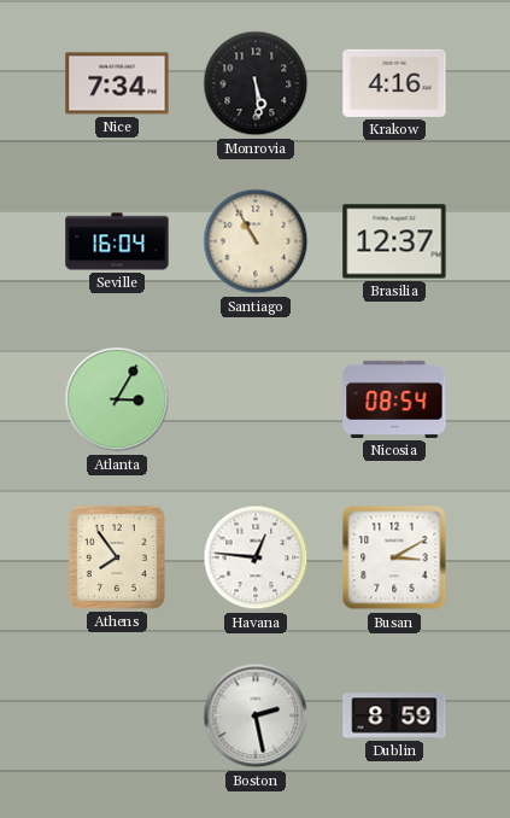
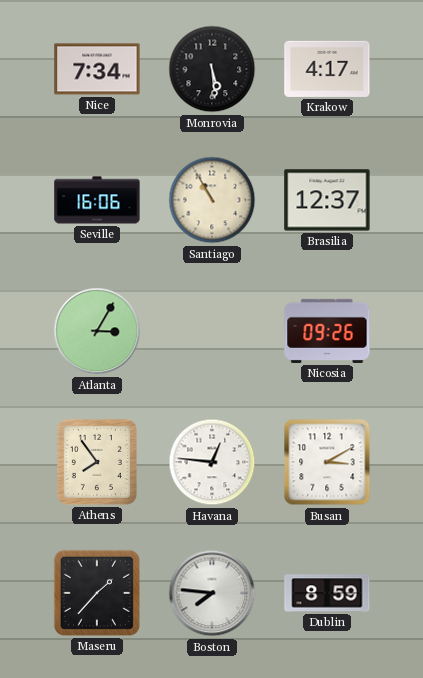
Krakow: 4:16 -> 4:17 (327, 69)
Seville: 16:04 -> 16:06 (97, 200)
Nicosia: 08:54 -> 09:26 (327, 331)
Maseru: none -> 1:37 (97, 593)
Boston: 2:28 -> 7:46 (212, 593)
